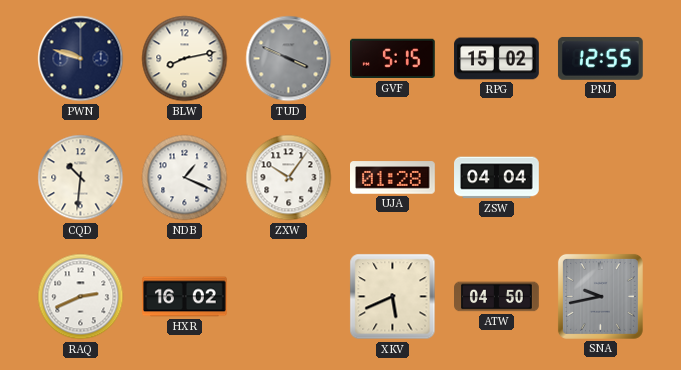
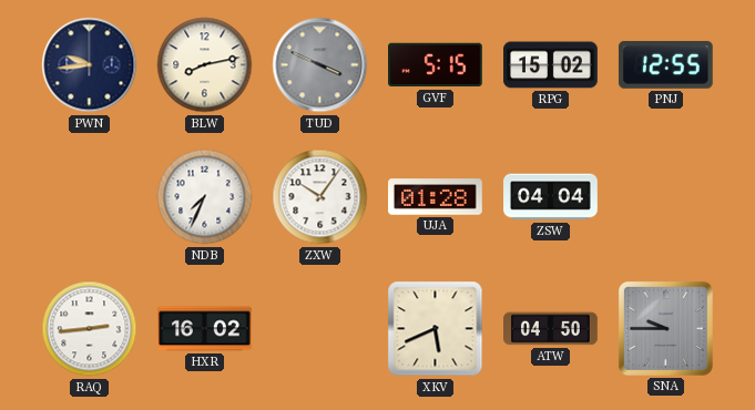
PWN: 9:48 -> 9:44 (90, 65)
CQD: 10:31 -> none (81, 178)
NDB: 1:19 -> 7:34 (205, 197)
RAQ: 2:41 -> 2:44 (90, 329)
SNA: 9:43 -> 9:45 (665, 328)
